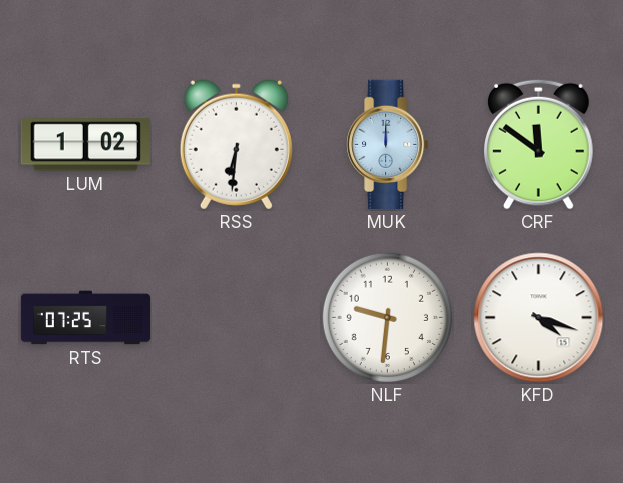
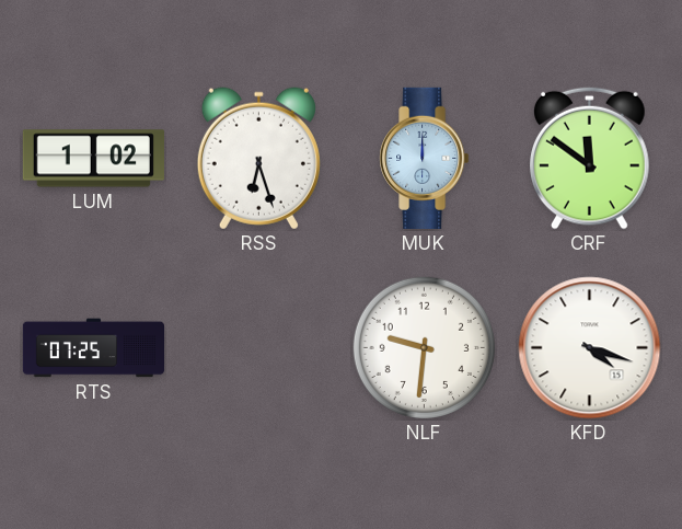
RSS: 6:31 -> 6:27 (258, 159)
